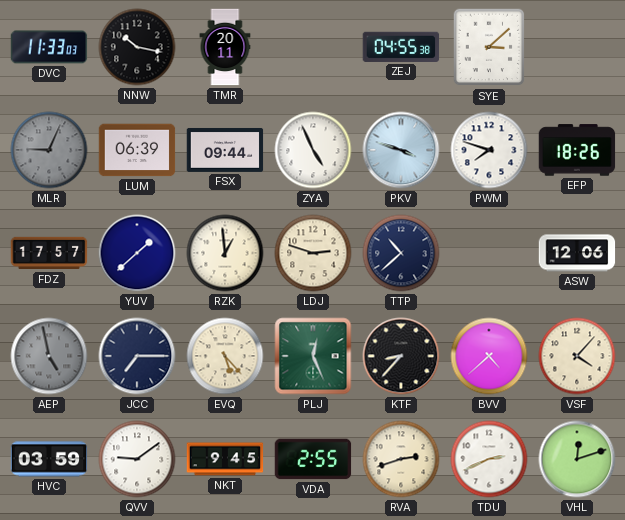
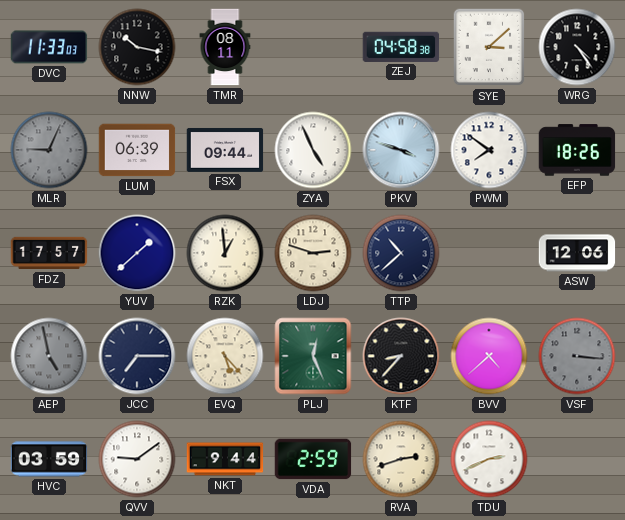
TMR: 20:11 -> 08:11 (225, 47)
ZEJ: 04:55 -> 04:58 (401, 47)
WRG: none -> 4:24 (577, 47)
PWM: 7:48 -> 7:51 (489, 150)
VSF: 4:07 -> 3:16 (577, 356)
VSF dial: cream -> grey (577, 356)
NKT: 9:45 -> 9:44 (225, 459)
VDA: 2:55 -> 2:59 (313, 459)
VHL: 12:12 -> none (577, 459)
